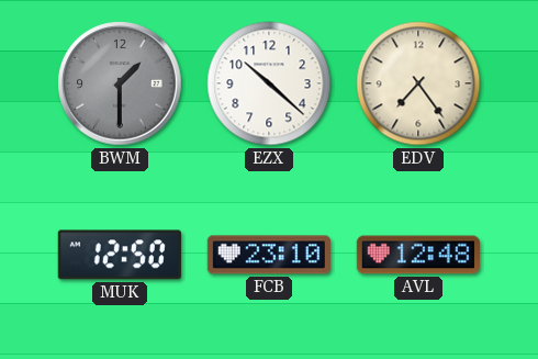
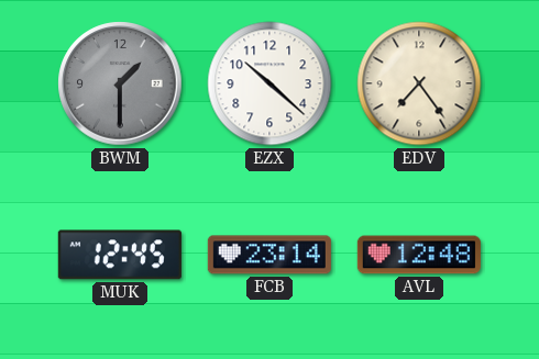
MUK: 12:50 -> 12:45 (120, 255)
FCB: 23:10 -> 23:14 (269, 255)
